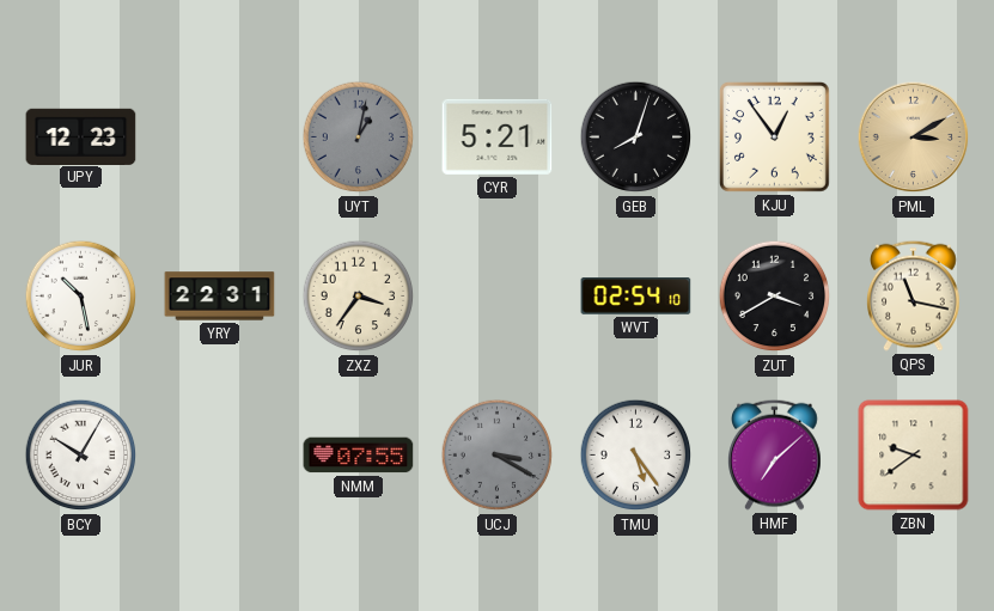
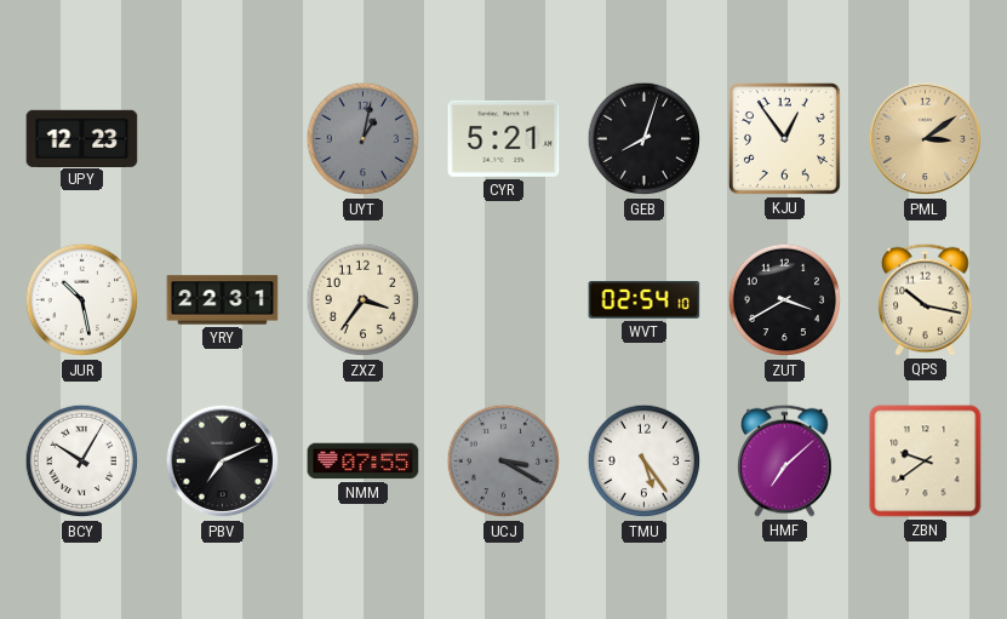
PML: 3:10 -> 3:09 (926, 139)
QPS: 11:17 -> 10:17 (926, 299)
PBV: none -> 7:11 (223, 462)
